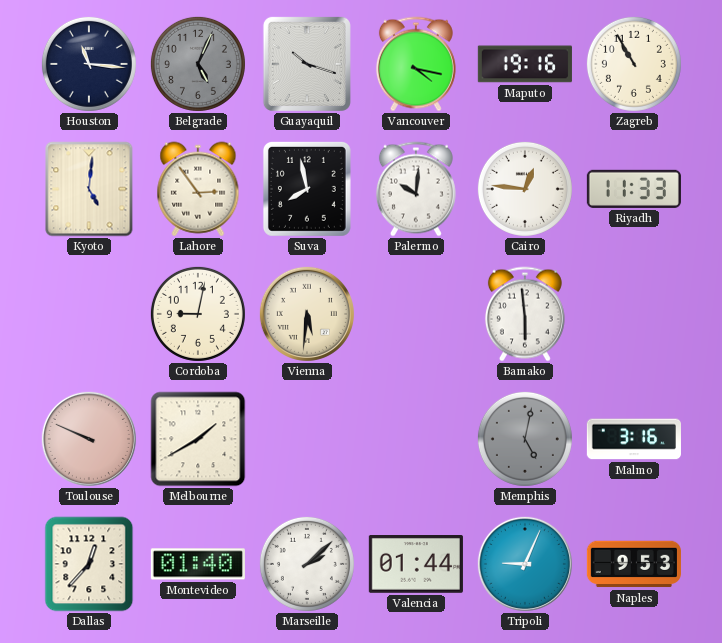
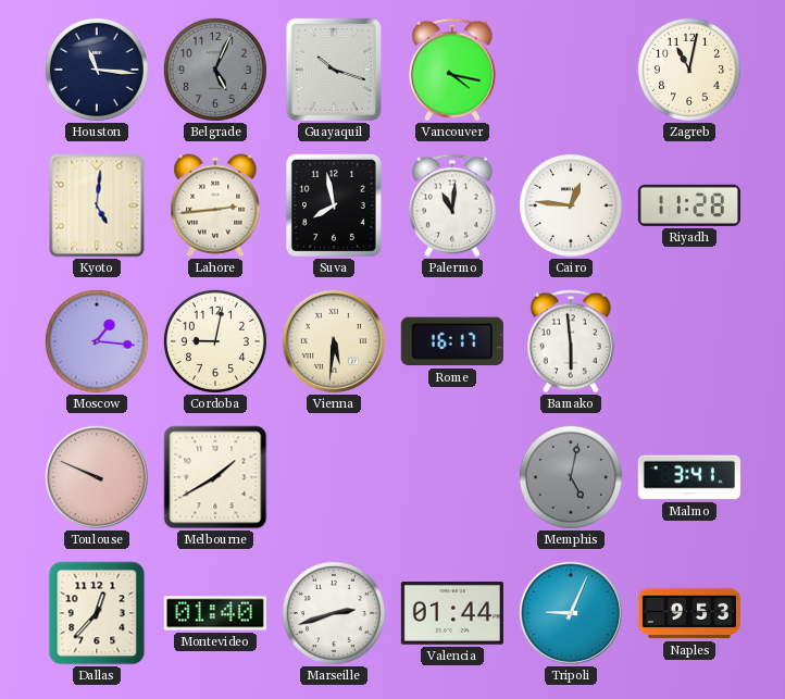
Maputo: 19:16 -> none (525, 64)
Zagreb: 10:55 -> 11:02 (689, 70)
Lahore: 2:54 -> 2:44 (215, 205)
Palermo: 10:01 -> 11:01 (452, 205)
Riyadh: 11:33 -> 11:28 (689, 205)
Moscow: none -> 1:16 (97, 341)
Rome: none -> 16:17 (452, 341)
Malmo: 3:16 -> 3:41 (689, 477)
Marseille: 2:08 -> 2:42 (334, 613)
